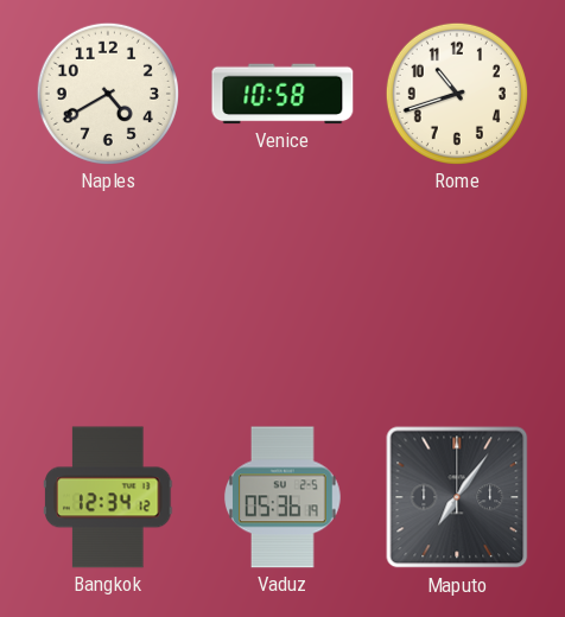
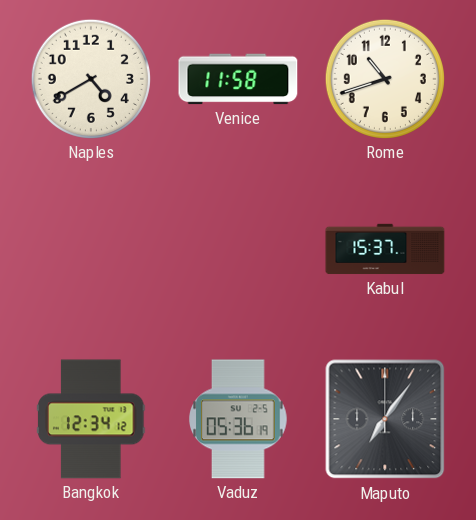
Venice: 10:58 -> 11:58 (238, 79)
Kabul: none -> 15:37 (385, 249)
